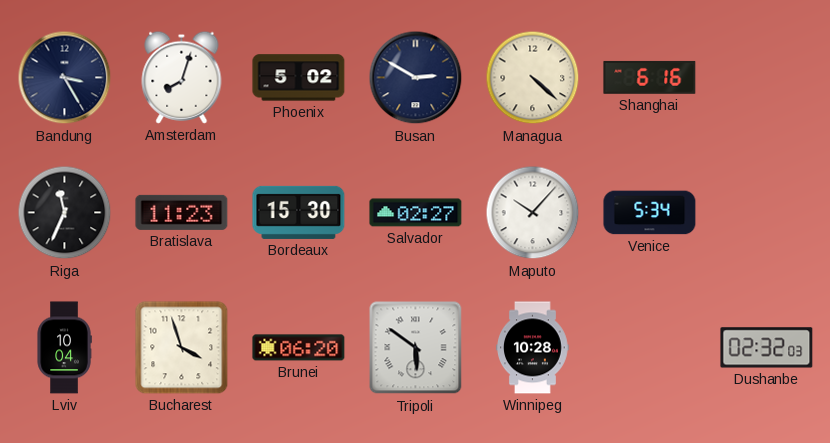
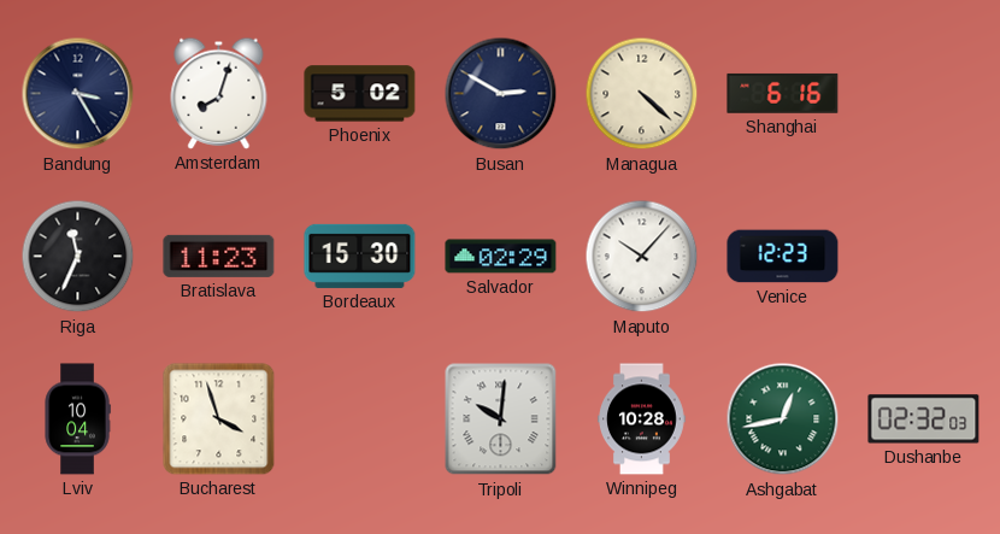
Salvador: 02:27 -> 02:29 (501, 257)
Venice: 5:34 -> 12:23 (783, 257)
Brunei: 06:20 -> none (299, 348)
Tripoli: 5:51 -> 10:01 (501, 419)
Ashgabat: none -> 12:43 (783, 419)
